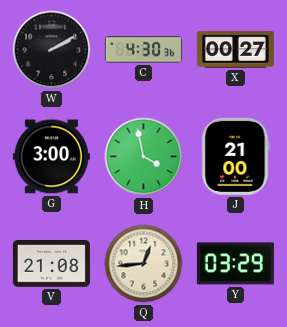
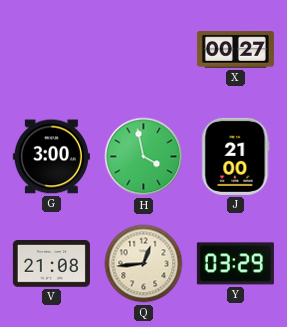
W: 2:10 -> none (52, 50)
C: 4:30 -> none (143, 50)
